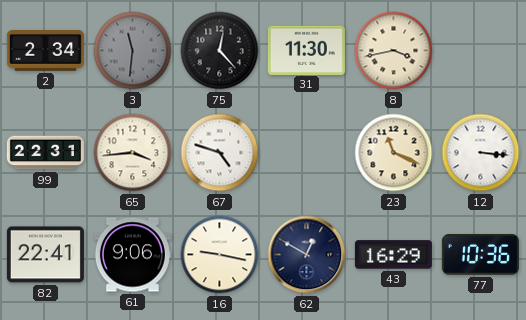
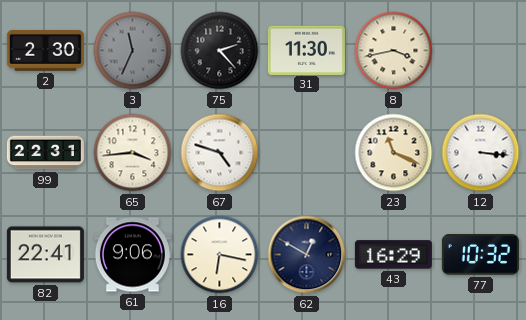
2: 2:34 -> 2:30 (45, 51)
3: 11:31 -> 11:34 (133, 51)
75: 12:23 -> 2:23 (220, 51)
16: 9:17 -> 6:17 (220, 255)
77: 10:36 -> 10:32 (480, 255)
